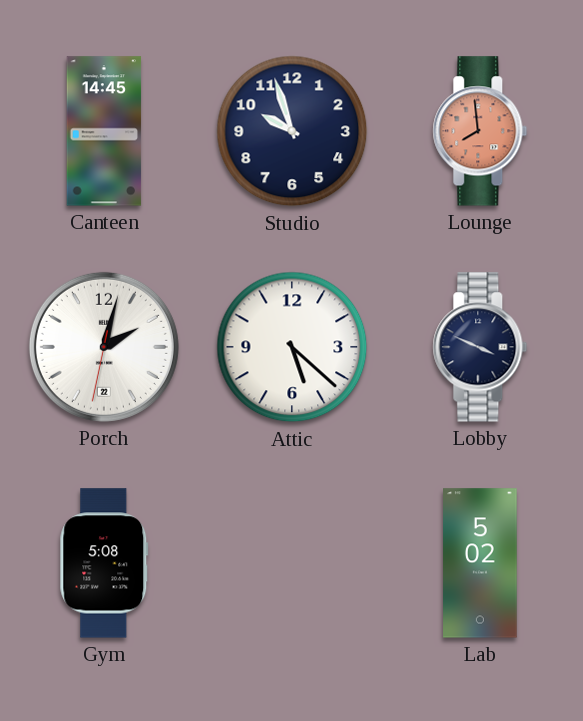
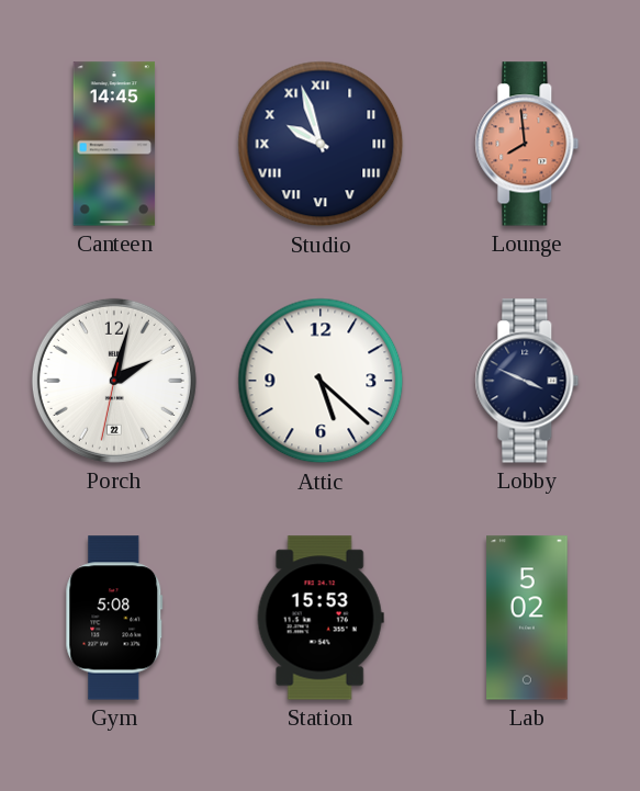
Studio numerals: Arabic -> Roman (321, 144)
Station: none -> 15:53 (321, 618)
